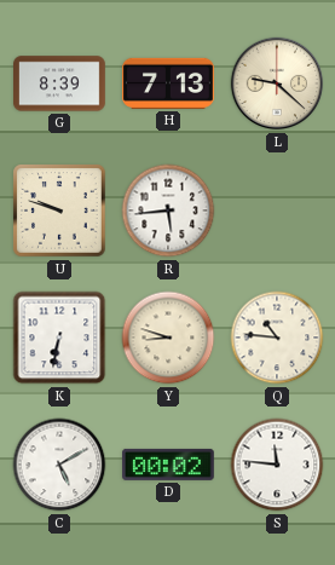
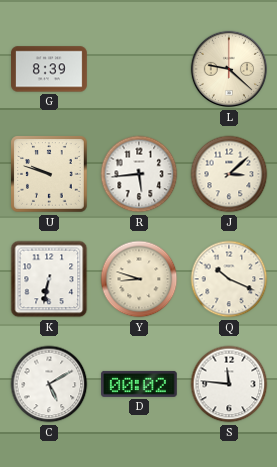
H: 7:13 -> none (169, 83)
J: none -> 3:08 (229, 174)
Q: 10:46 -> 10:19 (229, 279)
